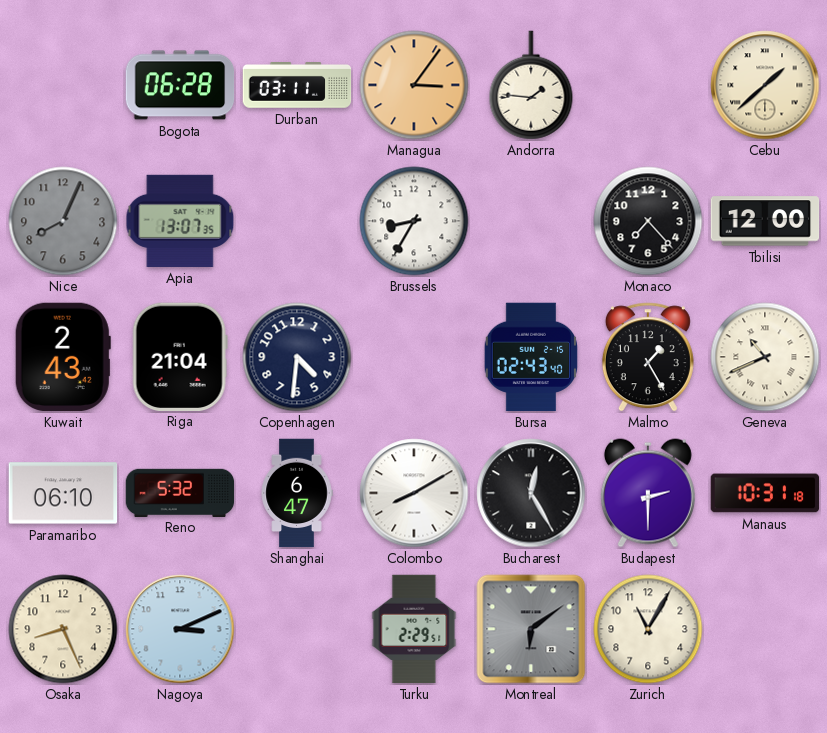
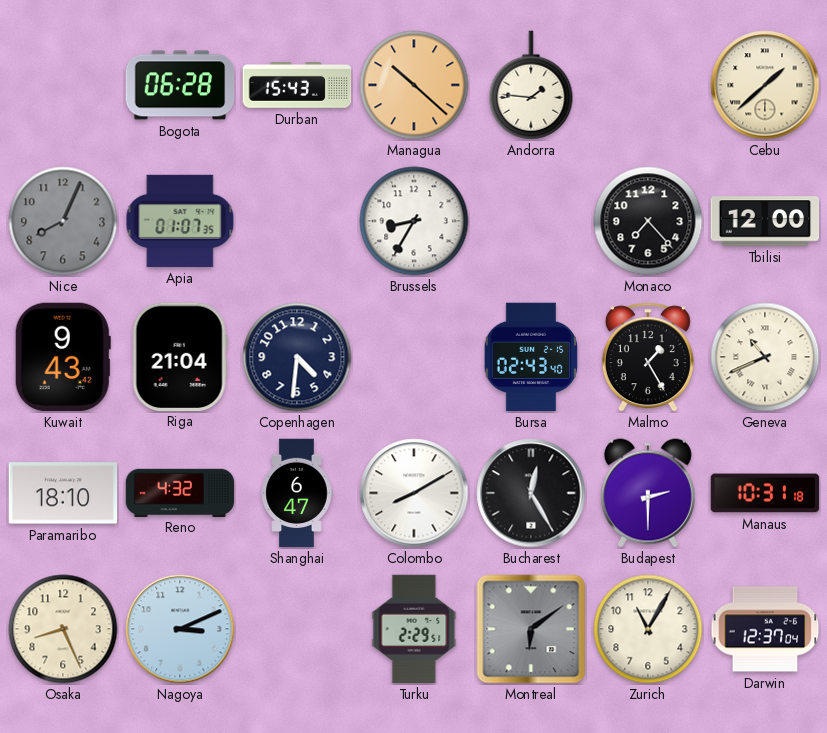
Durban: 03:11 -> 15:43 (297, 86)
Managua: 3:06 -> 10:22 (414, 85)
Apia: 13:07 -> 01:07 (180, 221)
Kuwait: 2:43 -> 9:43 (63, 357)
Paramaribo: 06:10 -> 18:10 (63, 493)
Reno: 5:32 -> 4:32 (180, 492)
Darwin: none -> 12:37 (765, 629)
